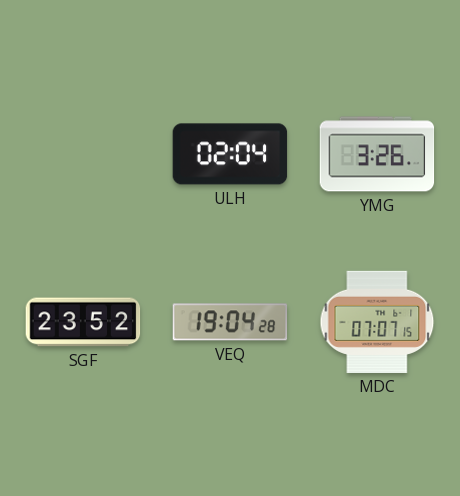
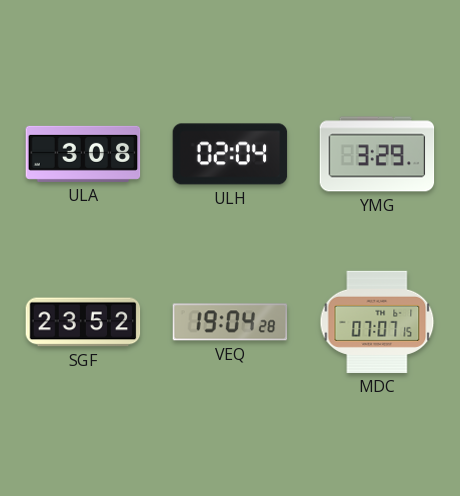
ULA: none -> 3:08 (83, 154)
YMG: 3:26 -> 3:29 (377, 154)
